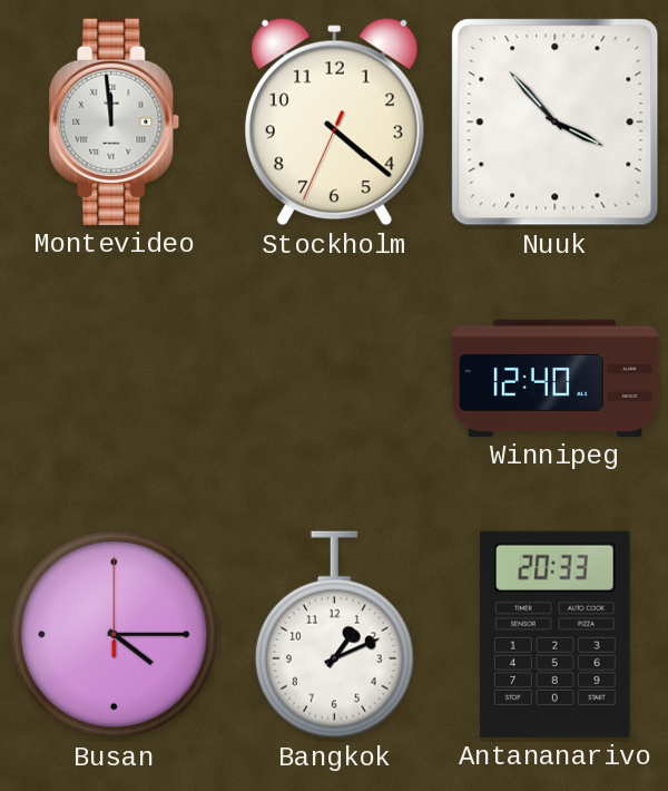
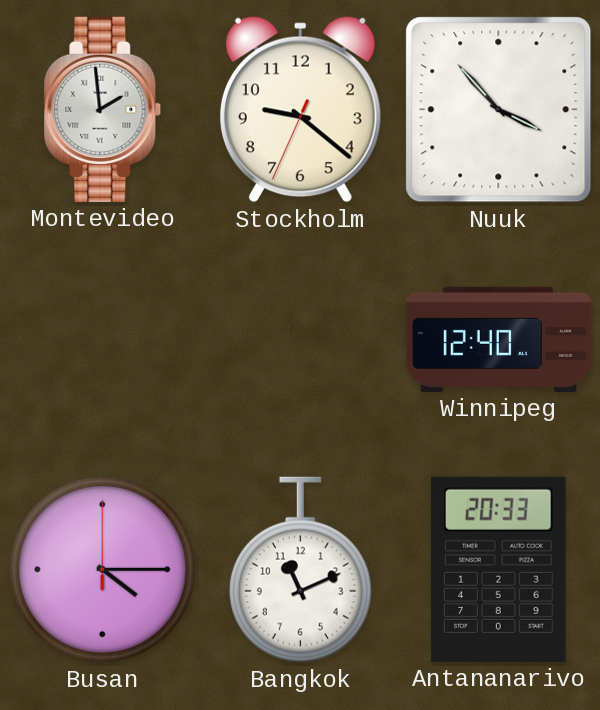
Montevideo: 11:59 -> 1:59 (103, 109)
Stockholm: 4:21 -> 9:21 (300, 110)
Bangkok: 1:11 -> 11:11 (300, 570)
